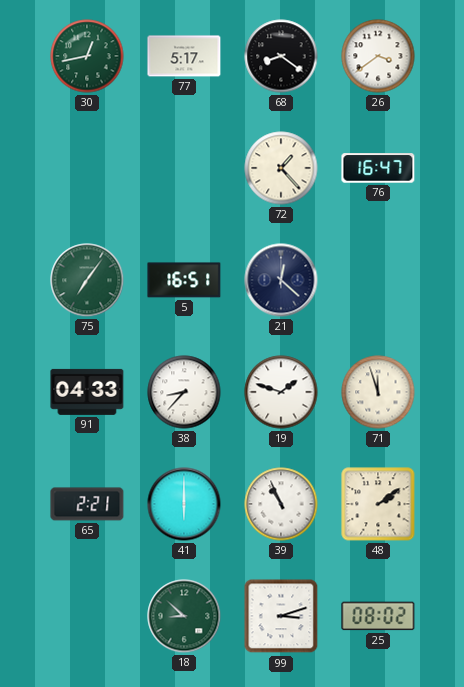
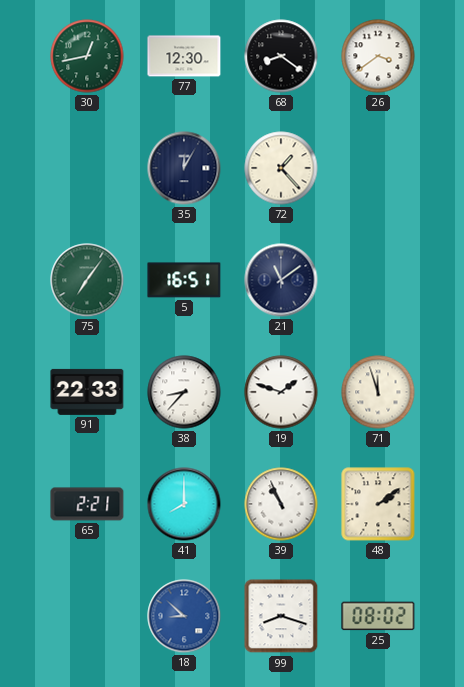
77: 5:17 -> 12:30 (184, 56)
35: none -> 12:05 (184, 168)
76: 16:47 -> none (378, 168)
21: 12:22 -> 11:09 (281, 280)
91: 04:33 -> 22:33 (87, 392)
41: 6:00 -> 8:00 (184, 504)
18 dial: green -> blue (184, 616)
99: 3:12 -> 8:18 (281, 616)
